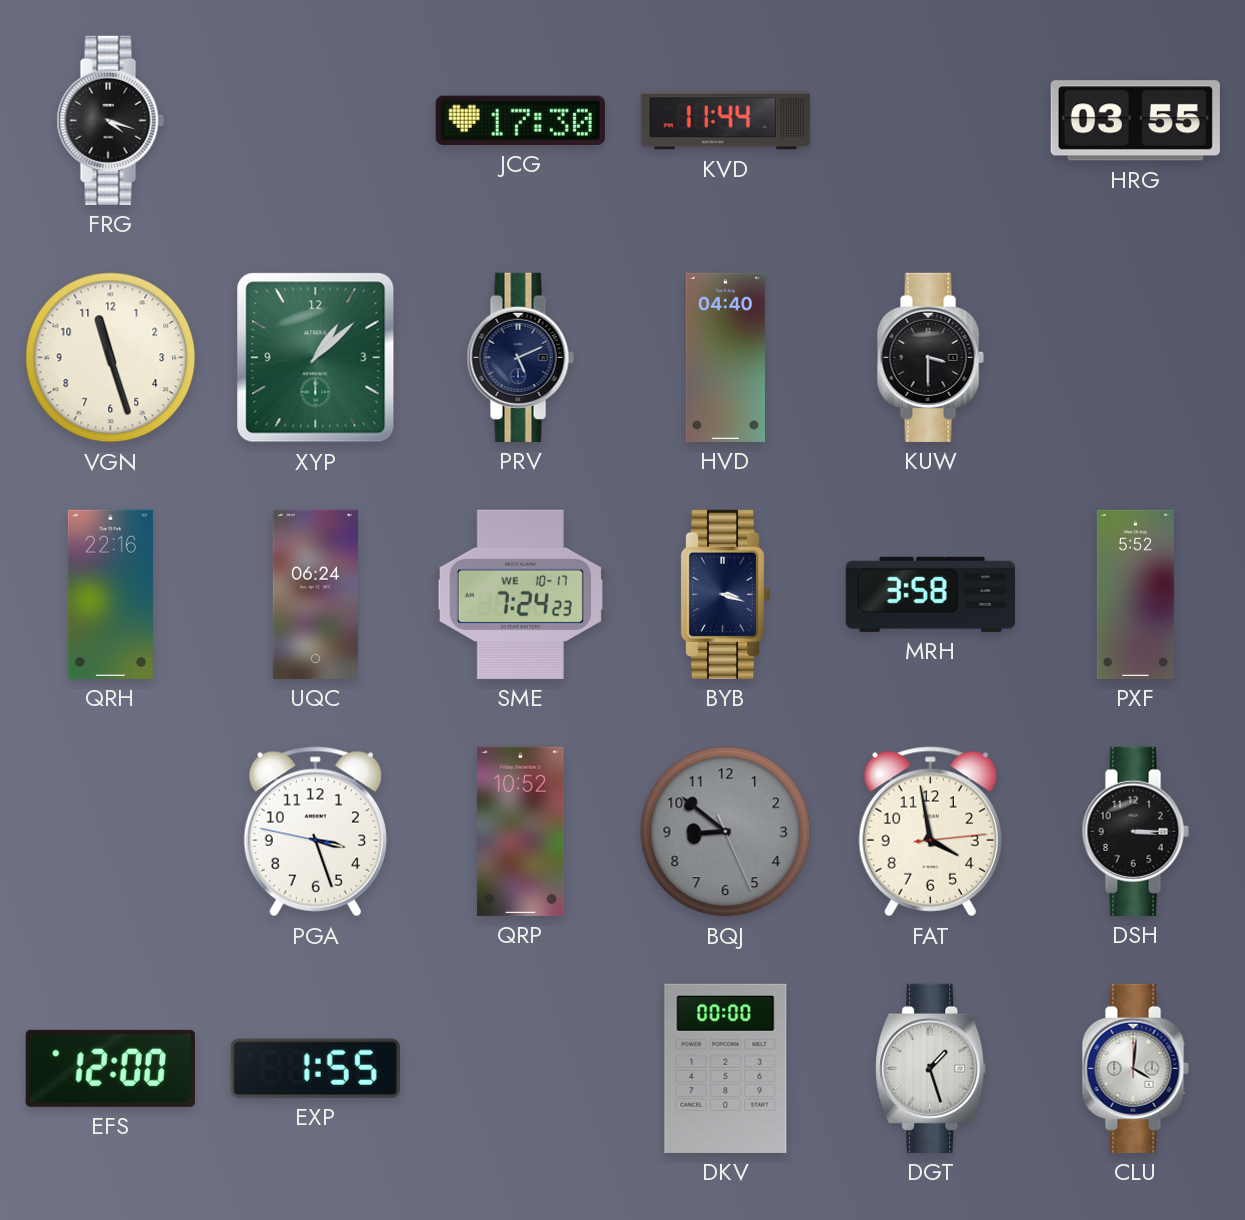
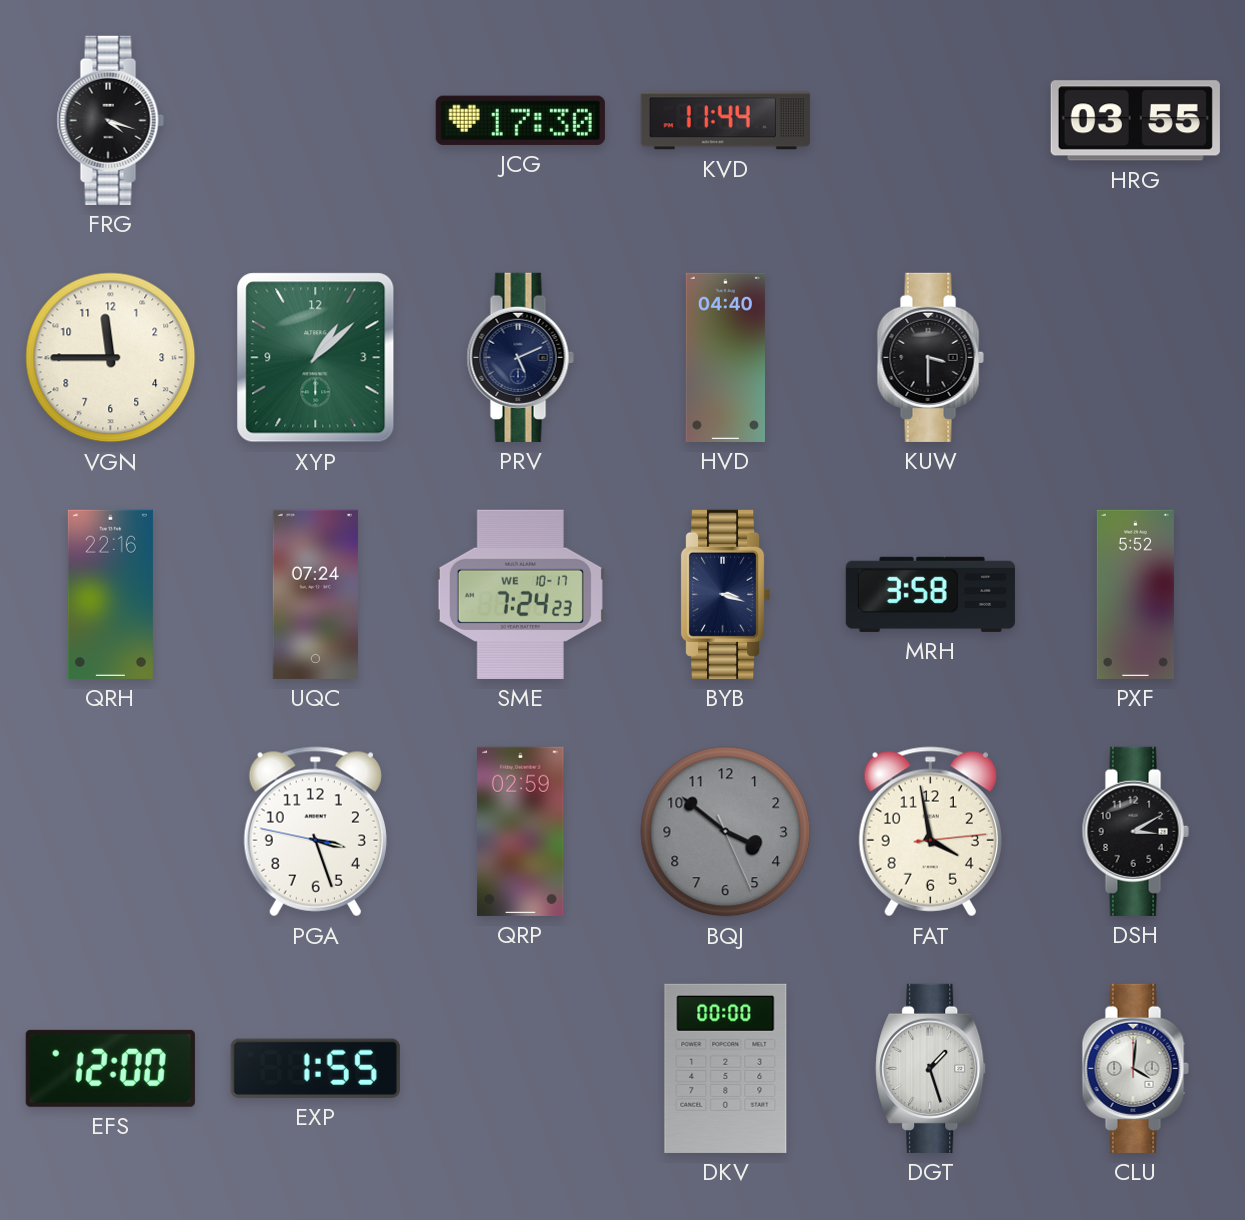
VGN: 11:27 -> 11:45 (111, 358)
UQC: 06:24 -> 07:24 (315, 594)
QRP: 10:52 -> 02:59 (521, 831)
BQJ: 8:51 -> 3:51 (726, 832)
DSH: 3:15 -> 3:10 (1135, 831)
